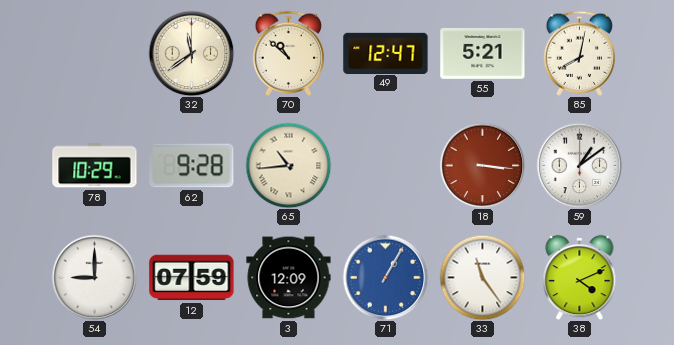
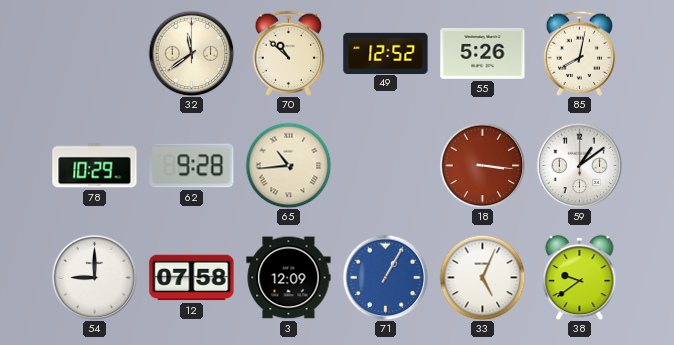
49: 12:47 -> 12:52 (386, 53)
55: 5:21 -> 5:26 (483, 54)
12: 07:59 -> 07:58 (192, 278)
33: 11:24 -> 5:04 (482, 277)
38: 4:11 -> 9:39 (580, 277)
